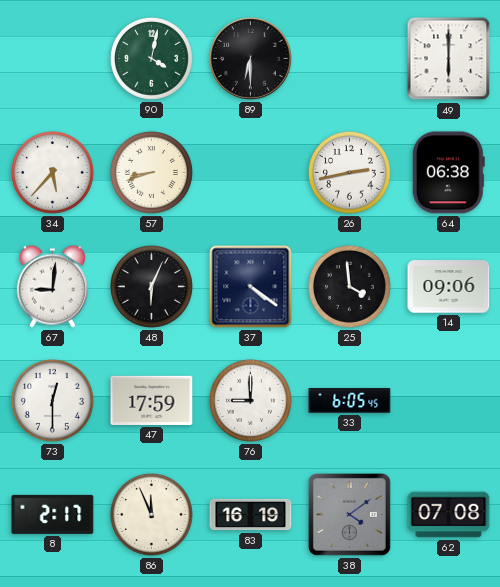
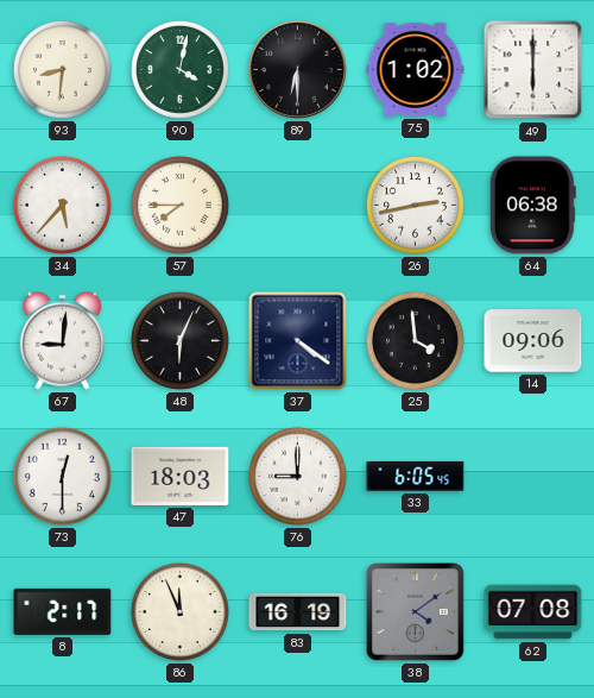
93: none -> 8:31 (62, 69)
75: none -> 1:02 (416, 69)
57: 8:42 -> 7:45 (179, 205)
47: 17:59 -> 18:03 (181, 476)
